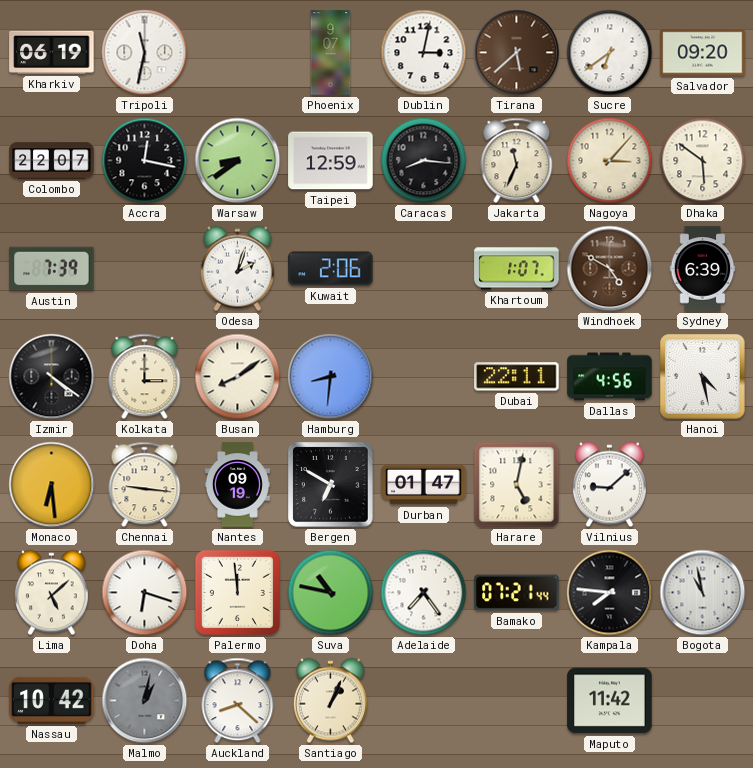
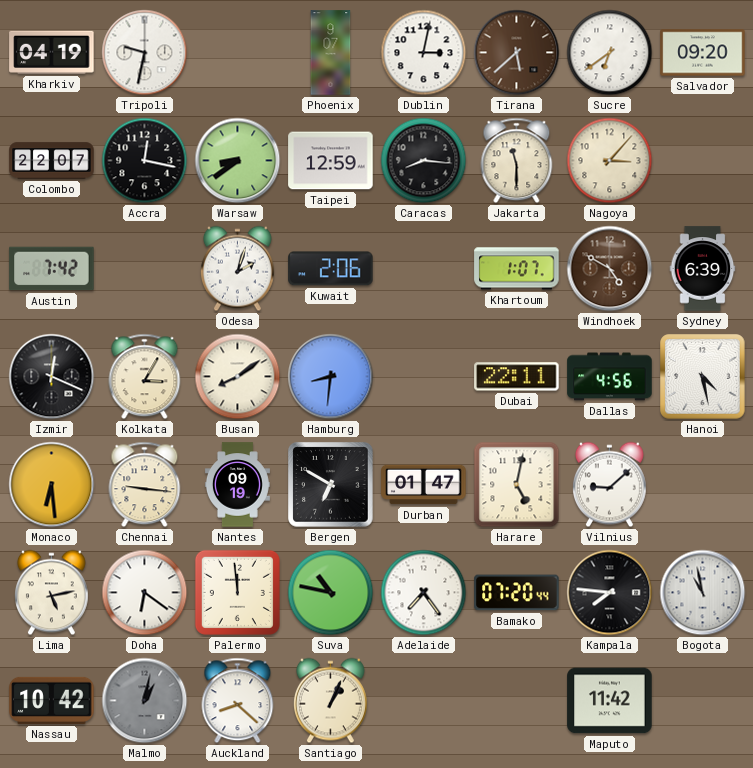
Kharkiv: 06:19 -> 04:19 (52, 52)
Tripoli: 11:32 -> 9:32 (145, 53)
Jakarta: 11:34 -> 11:30 (517, 161)
Dhaka: 5:51 -> none (703, 161)
Austin: 7:39 -> 7:42 (52, 269)
Izmir: 4:21 -> 12:19 (52, 377)
Kolkata: 3:00 -> 3:05 (145, 377)
Lima: 5:08 -> 5:13 (51, 593)
Doha: 6:18 -> 6:21 (145, 593)
Bamako: 07:21 -> 07:20 (517, 593)
